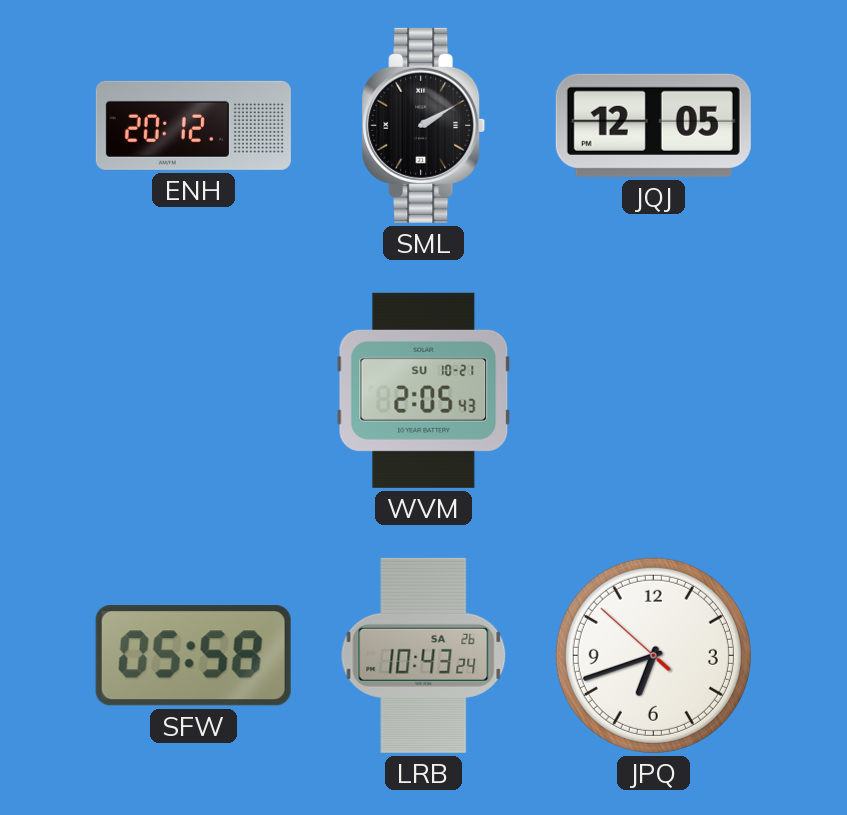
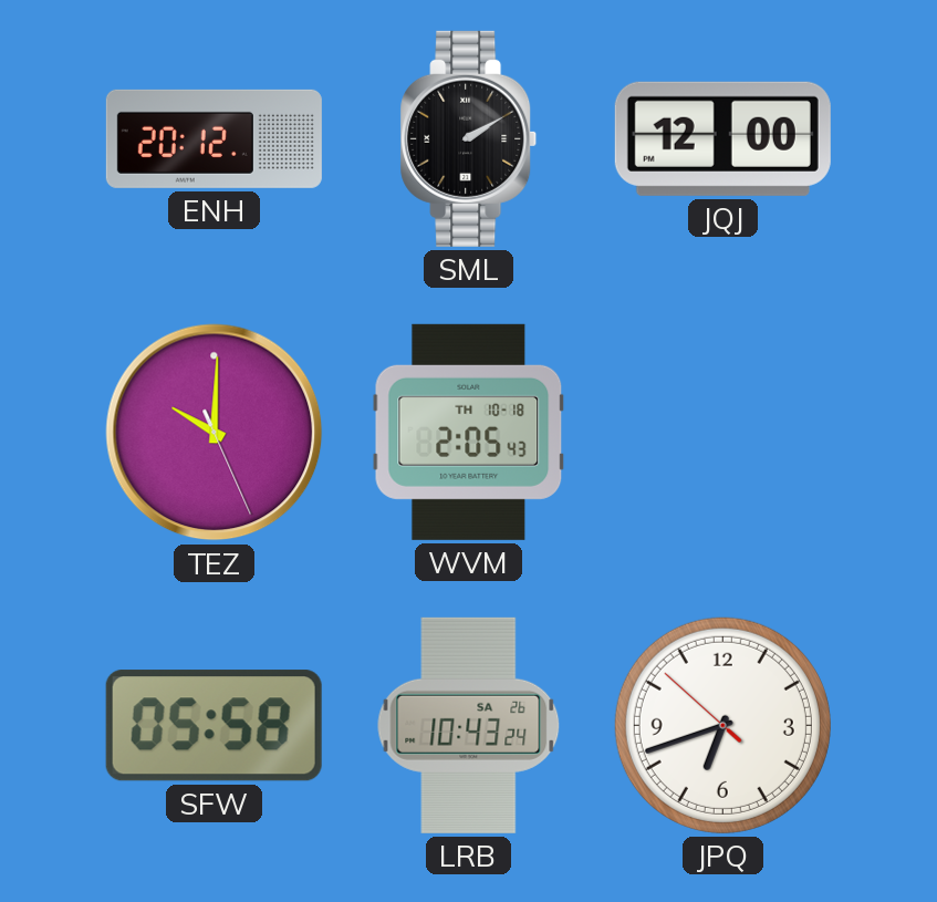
JQJ: 12:05 -> 12:00 (722, 138)
TEZ: none -> 10:00 (215, 433)
WVM date: SU 10-21 -> TH 10-18 (469, 432)
